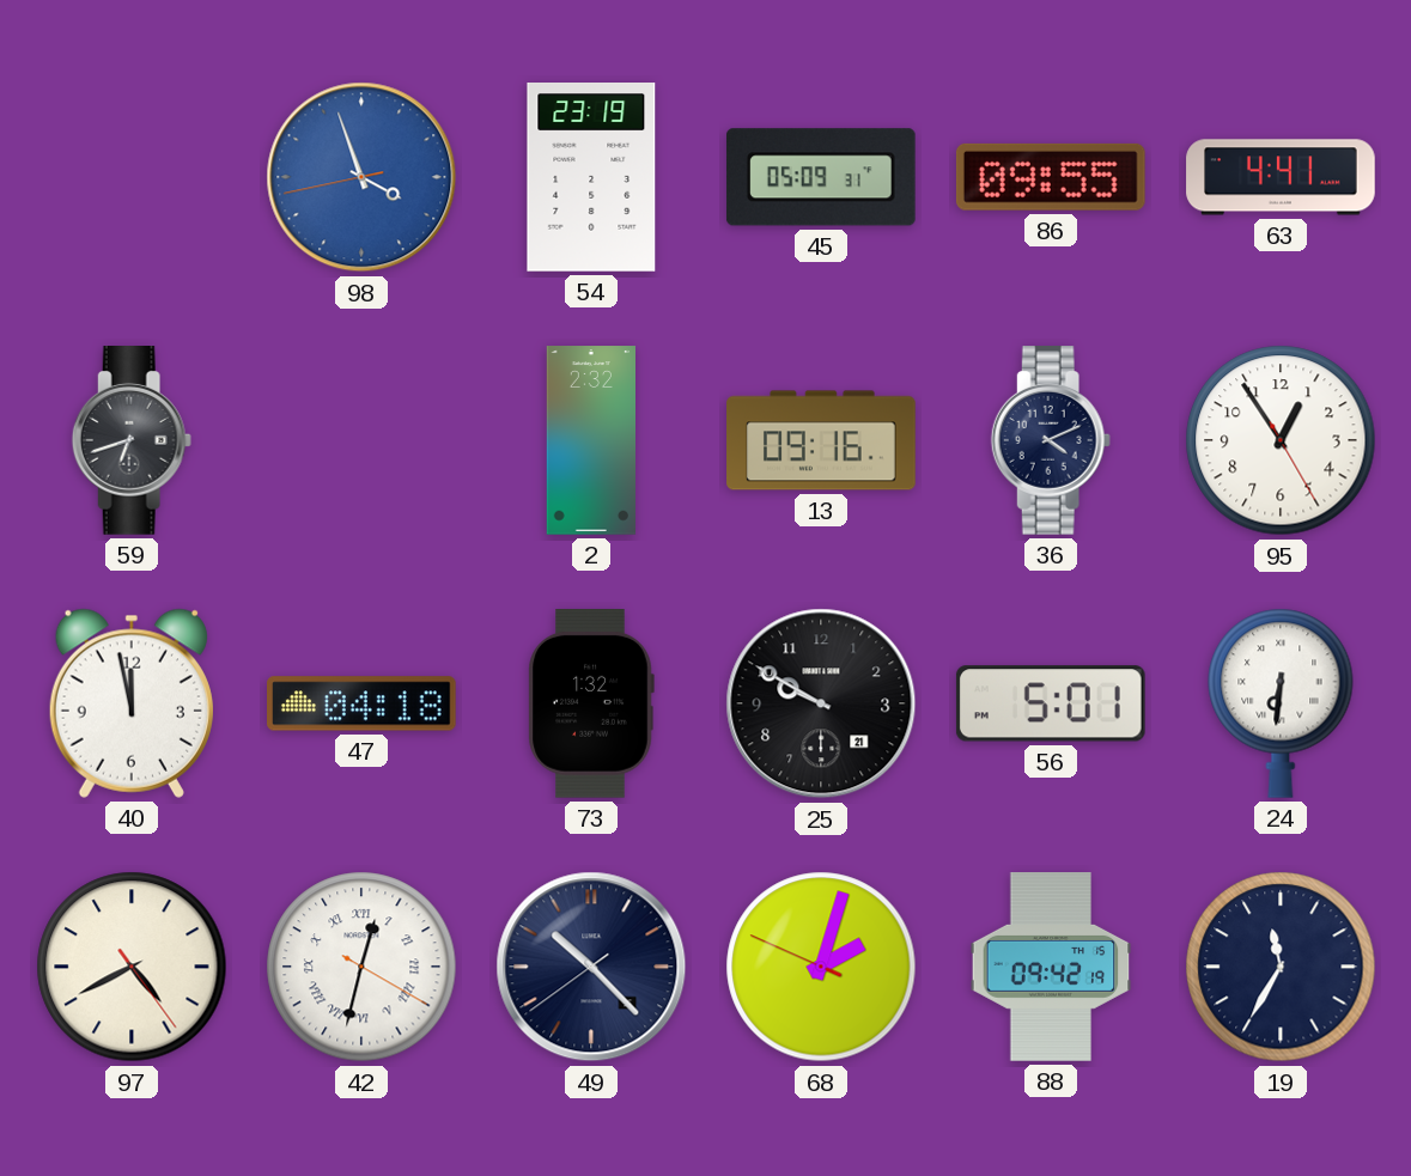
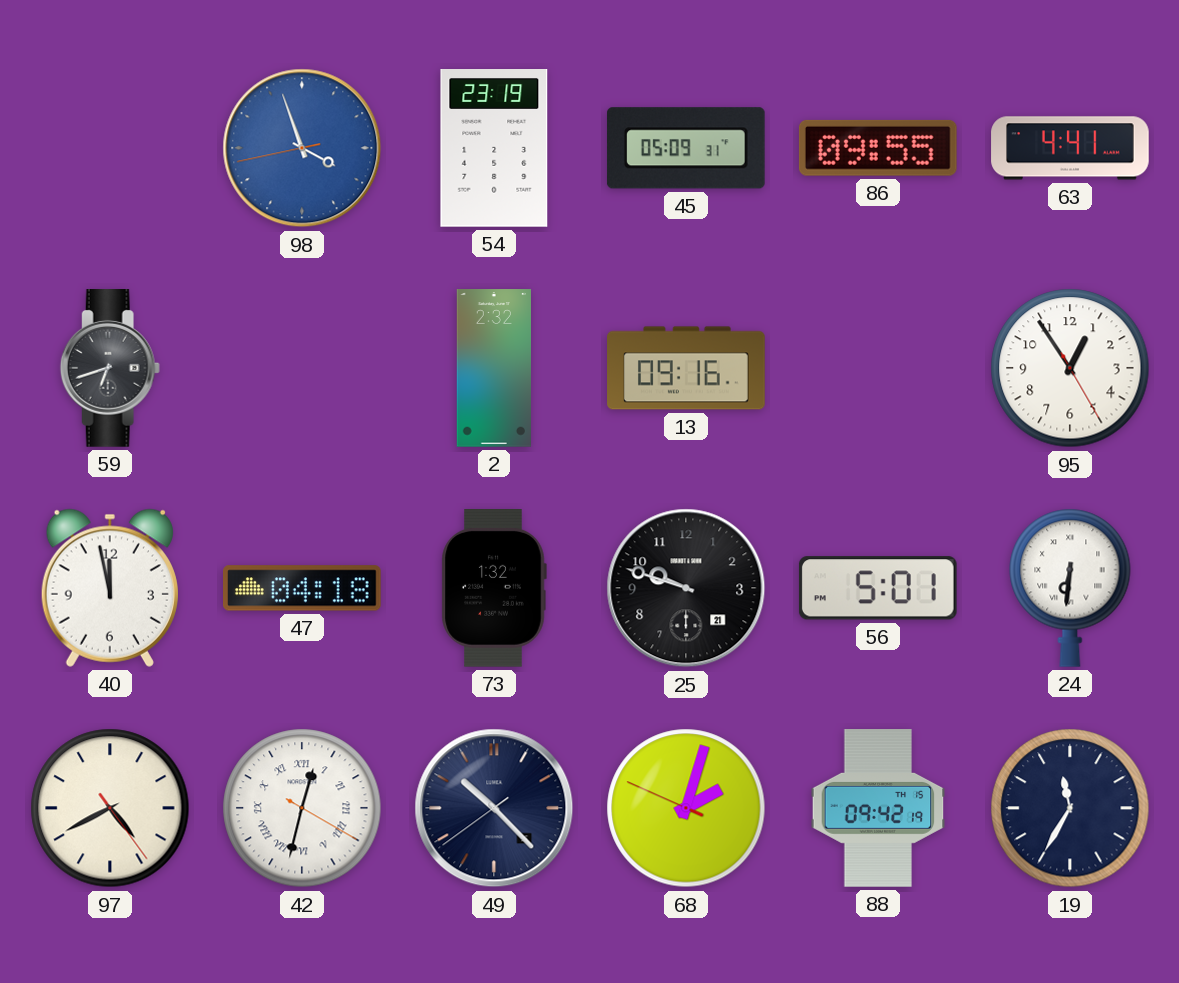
36: 4:11 -> none (1051, 440)
25: 9:50 -> 9:48 (686, 588)
